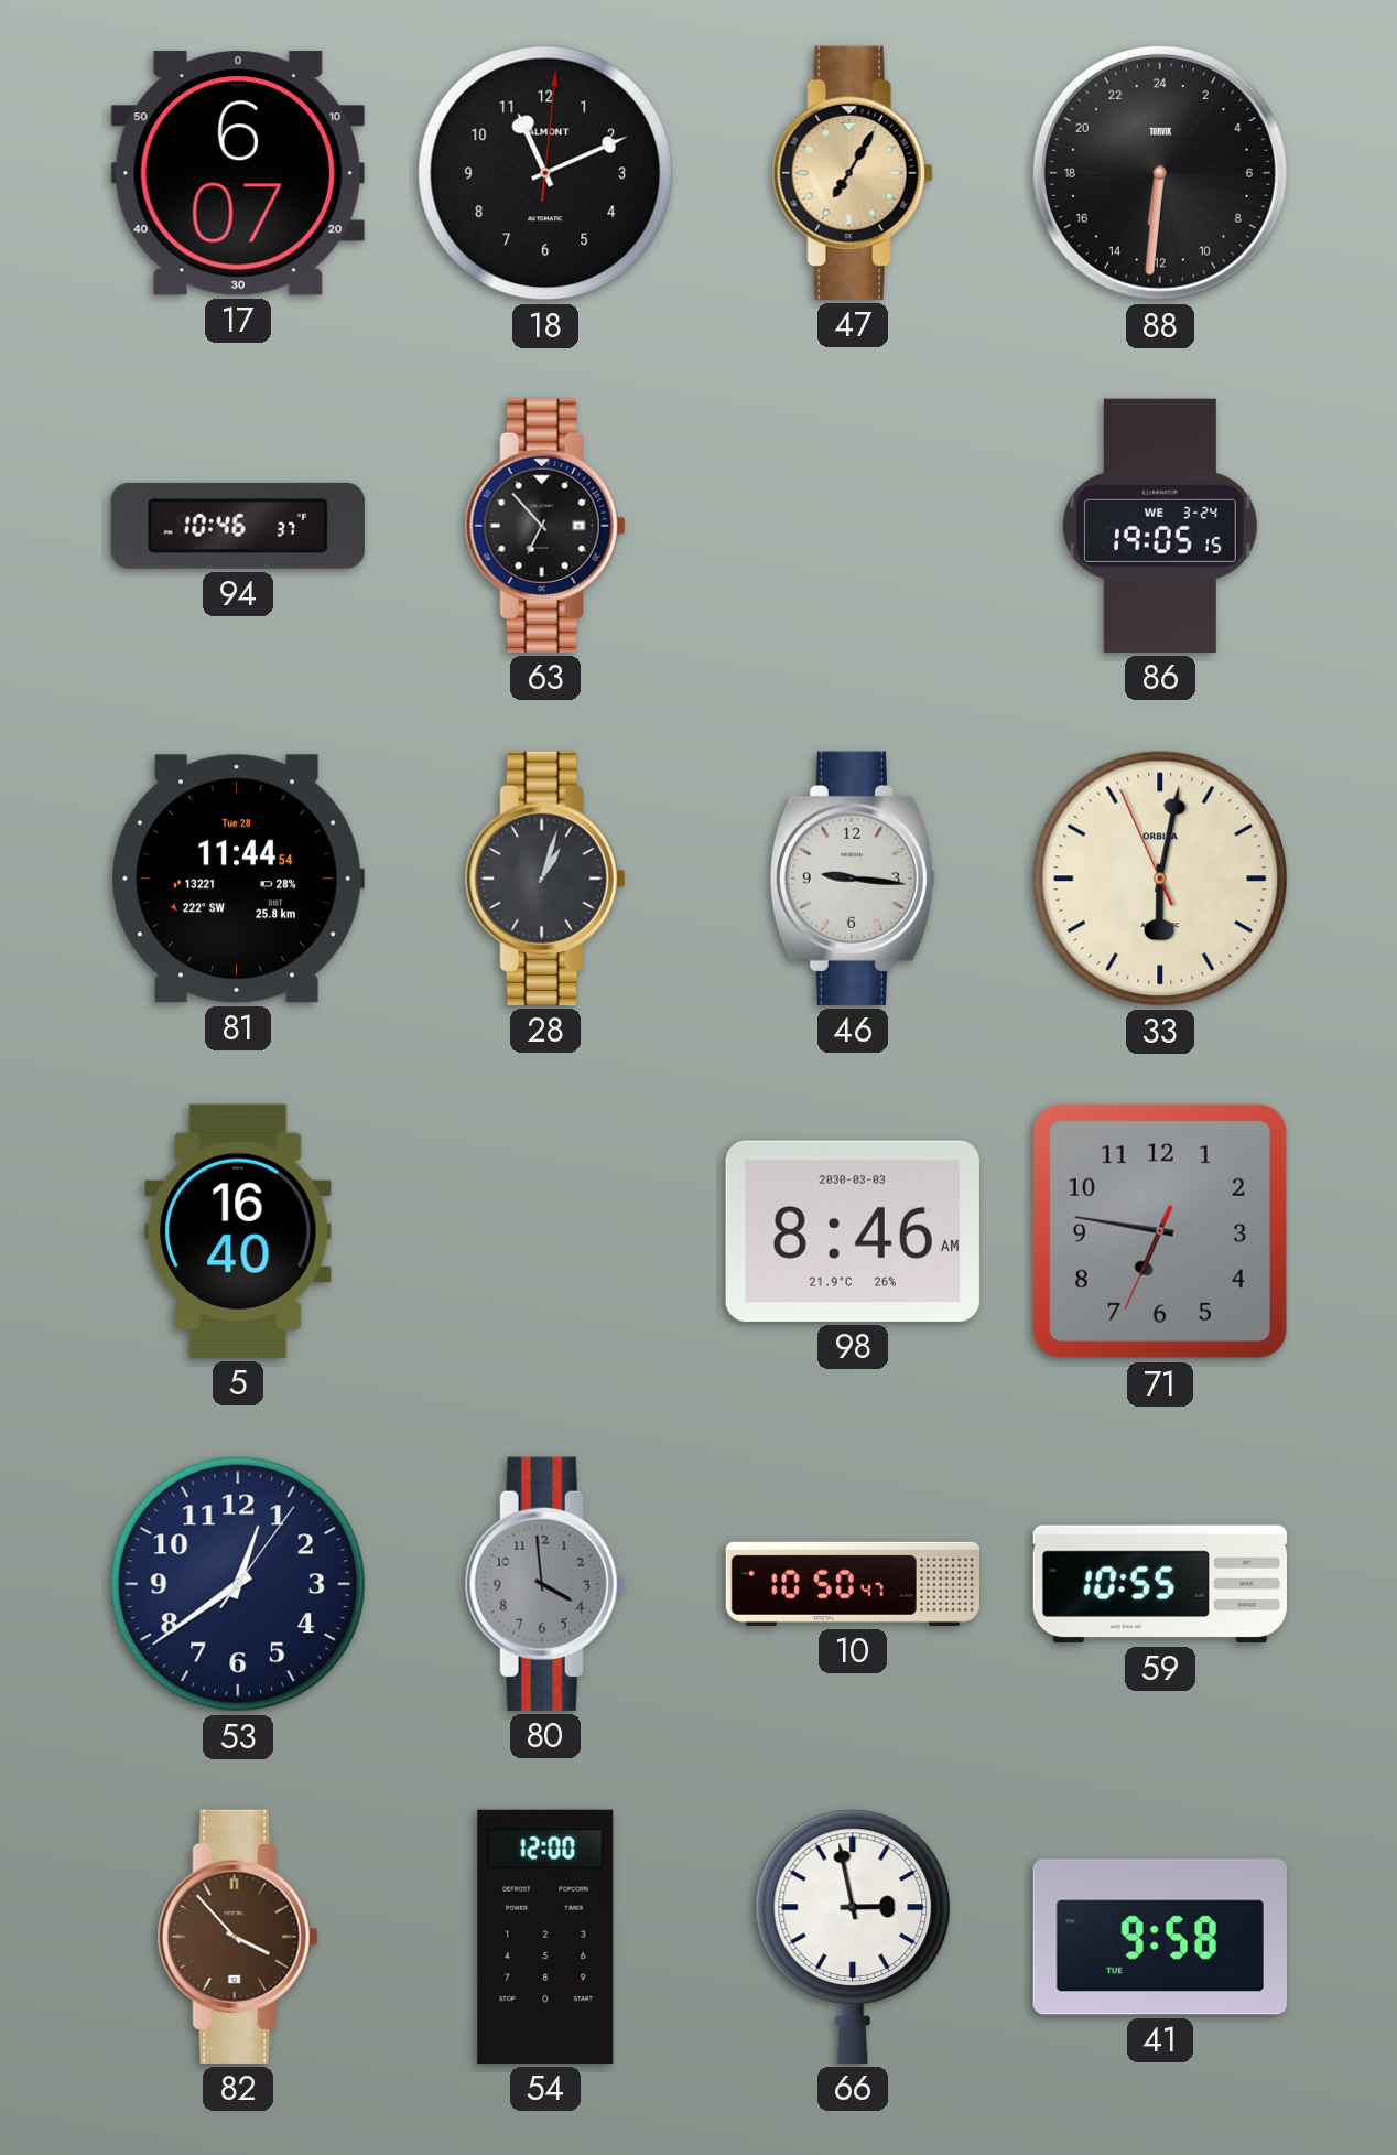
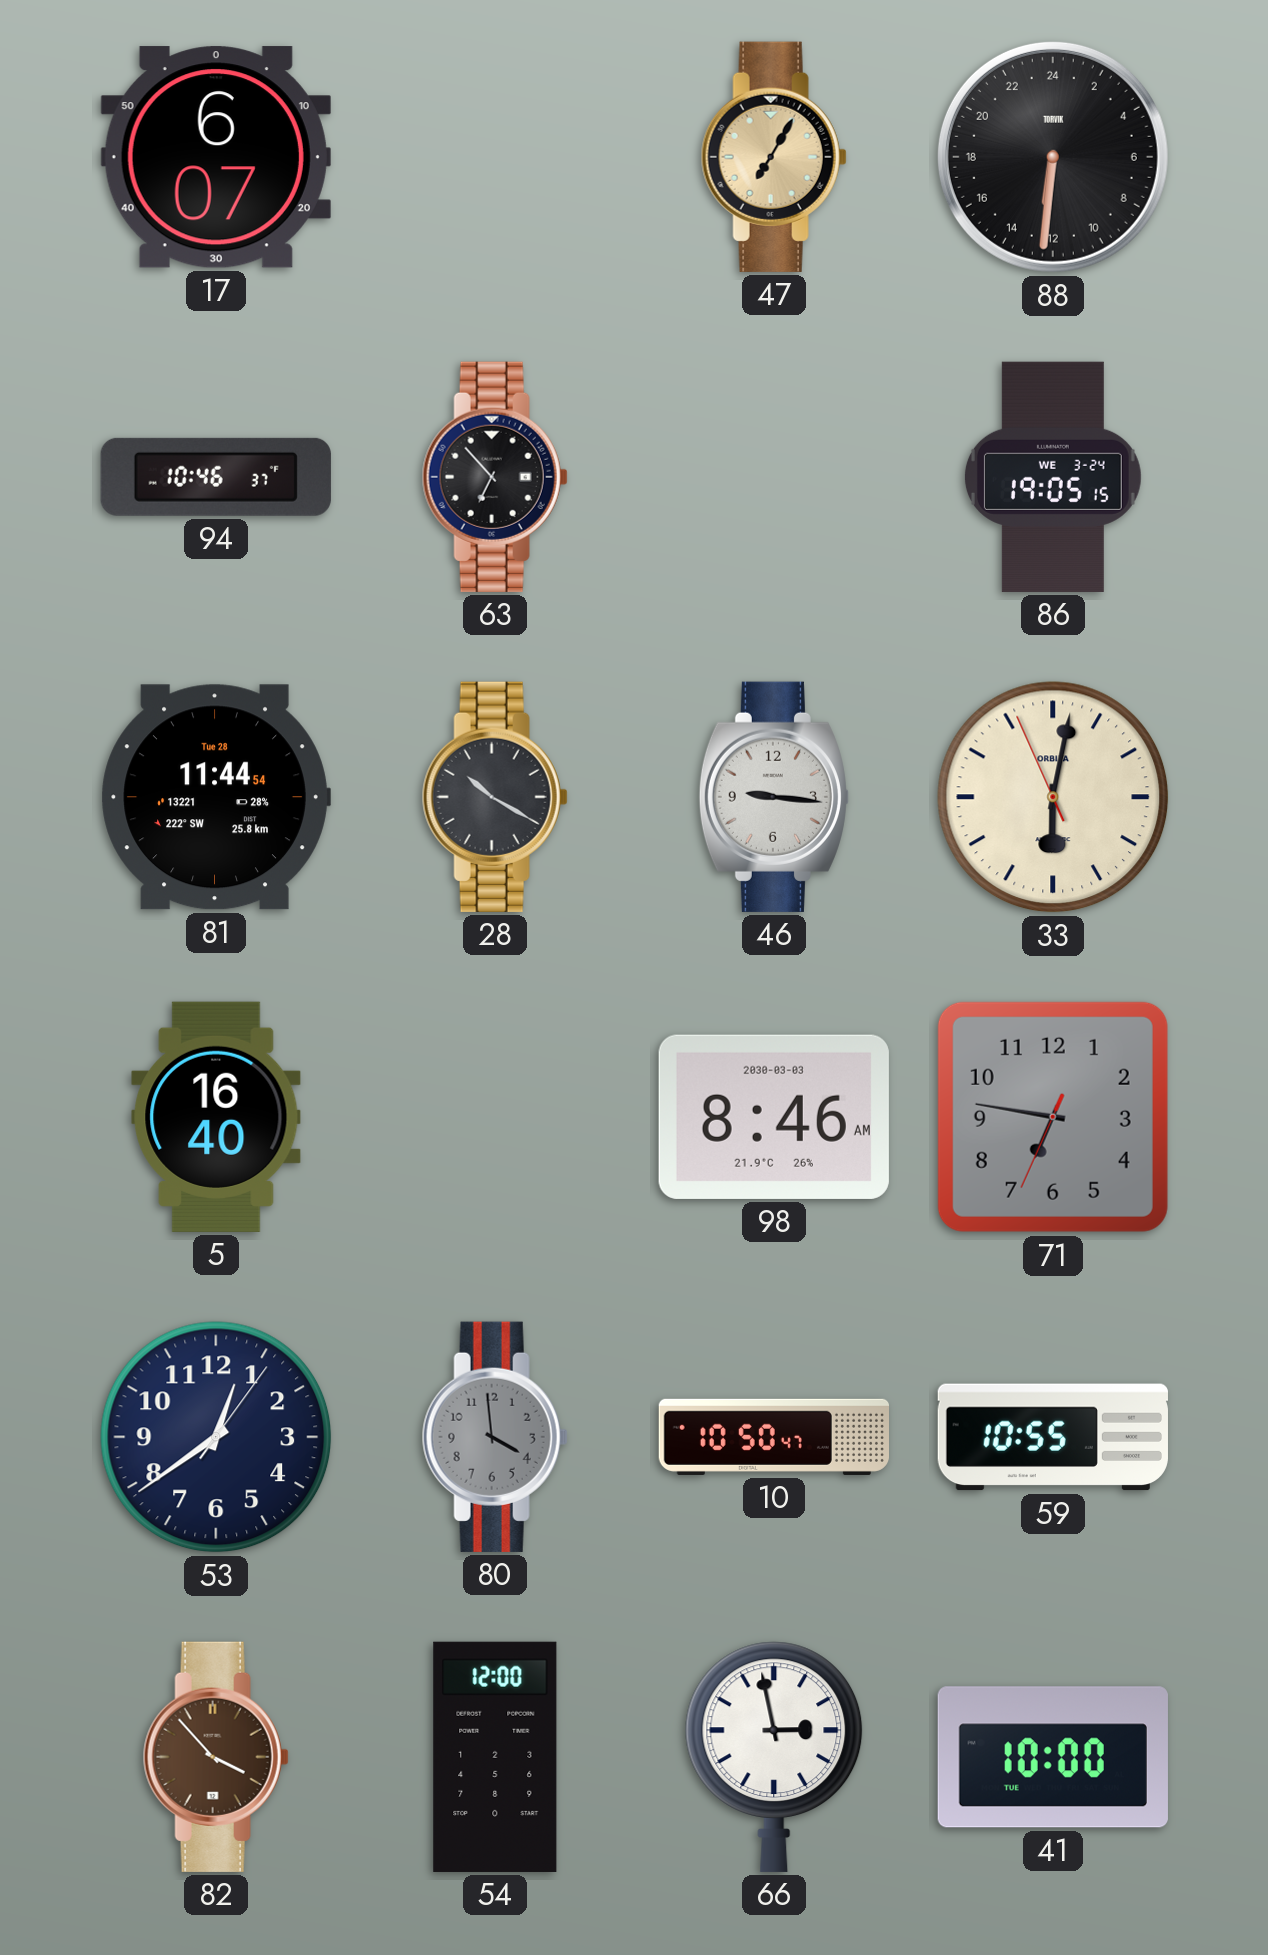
18: 11:11 -> none (545, 173)
28: 1:03 -> 10:20 (495, 797)
41: 9:58 -> 10:00 (1053, 1757)
